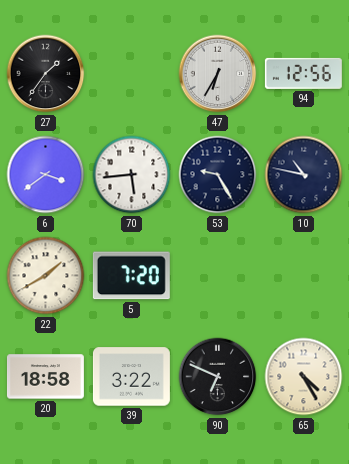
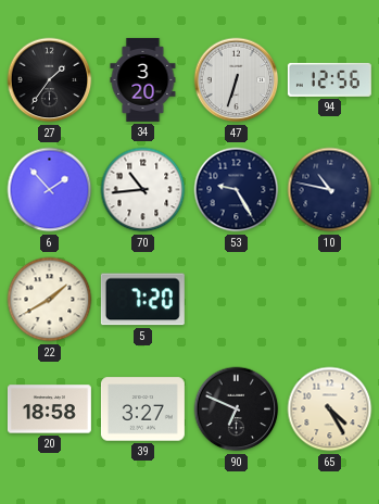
34: none -> 3:20 (143, 79)
47: 6:35 -> 6:33 (237, 80)
6: 3:39 -> 1:53 (50, 190)
70: 5:44 -> 10:44 (143, 190)
39: 3:22 -> 3:27 (142, 409)
